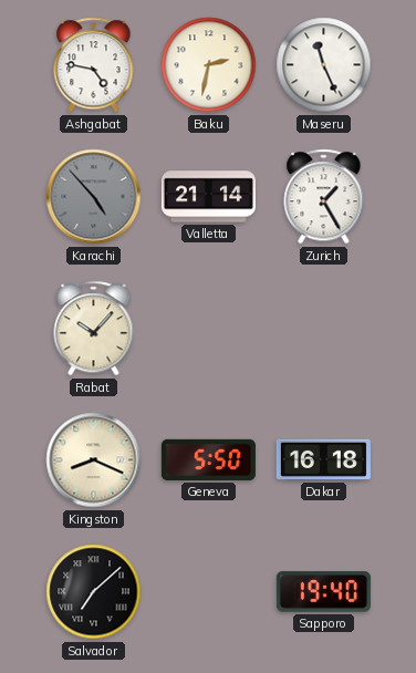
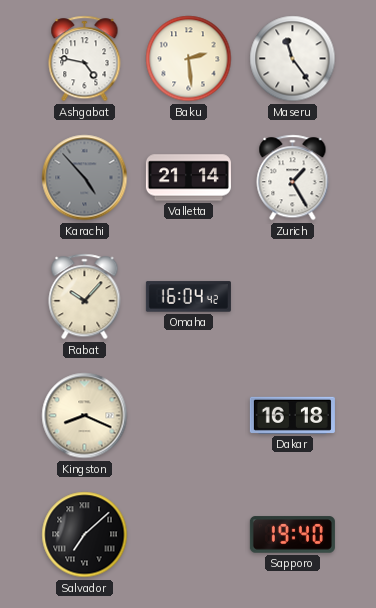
Baku: 2:32 -> 2:29 (189, 59)
Maseru: 11:26 -> 11:24 (293, 59)
Omaha: none -> 16:04 (188, 297)
Geneva: 5:50 -> none (208, 459)
